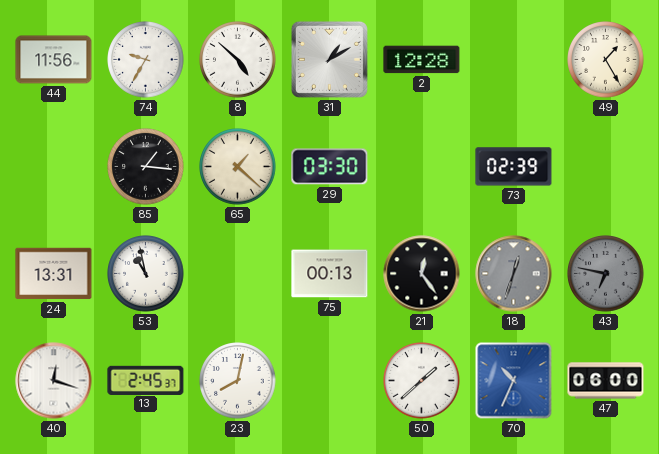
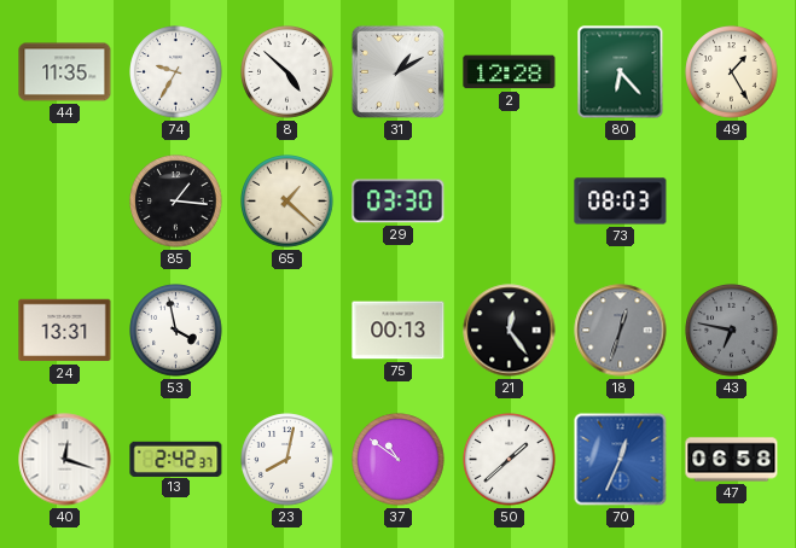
44: 11:56 -> 11:35 (65, 72)
80: none -> 6:23 (621, 72)
73: 02:39 -> 08:03 (621, 202)
53: 10:58 -> 3:58 (176, 331)
13: 2:45 -> 2:42 (176, 459)
37: none -> 10:51 (399, 460)
70: 10:34 -> 12:34 (621, 460)
47: 06:00 -> 06:58 (732, 460)
